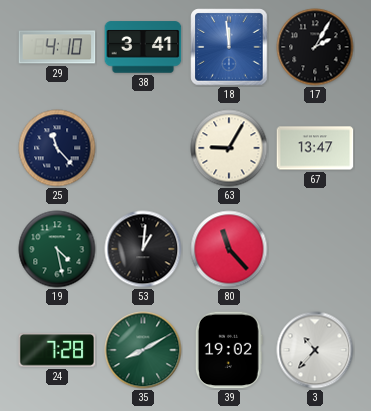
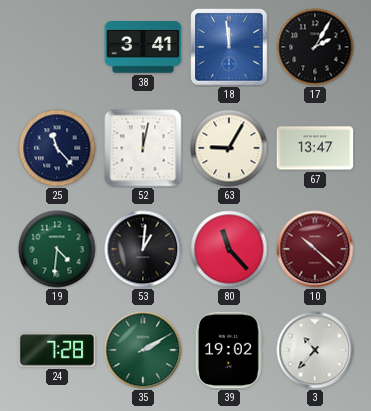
29: 4:10 -> none (57, 47)
52: none -> 12:02 (143, 148)
19: 4:28 -> 4:31 (57, 249)
10: none -> 10:22 (315, 249)
35: 8:10 -> 2:10 (143, 350)
